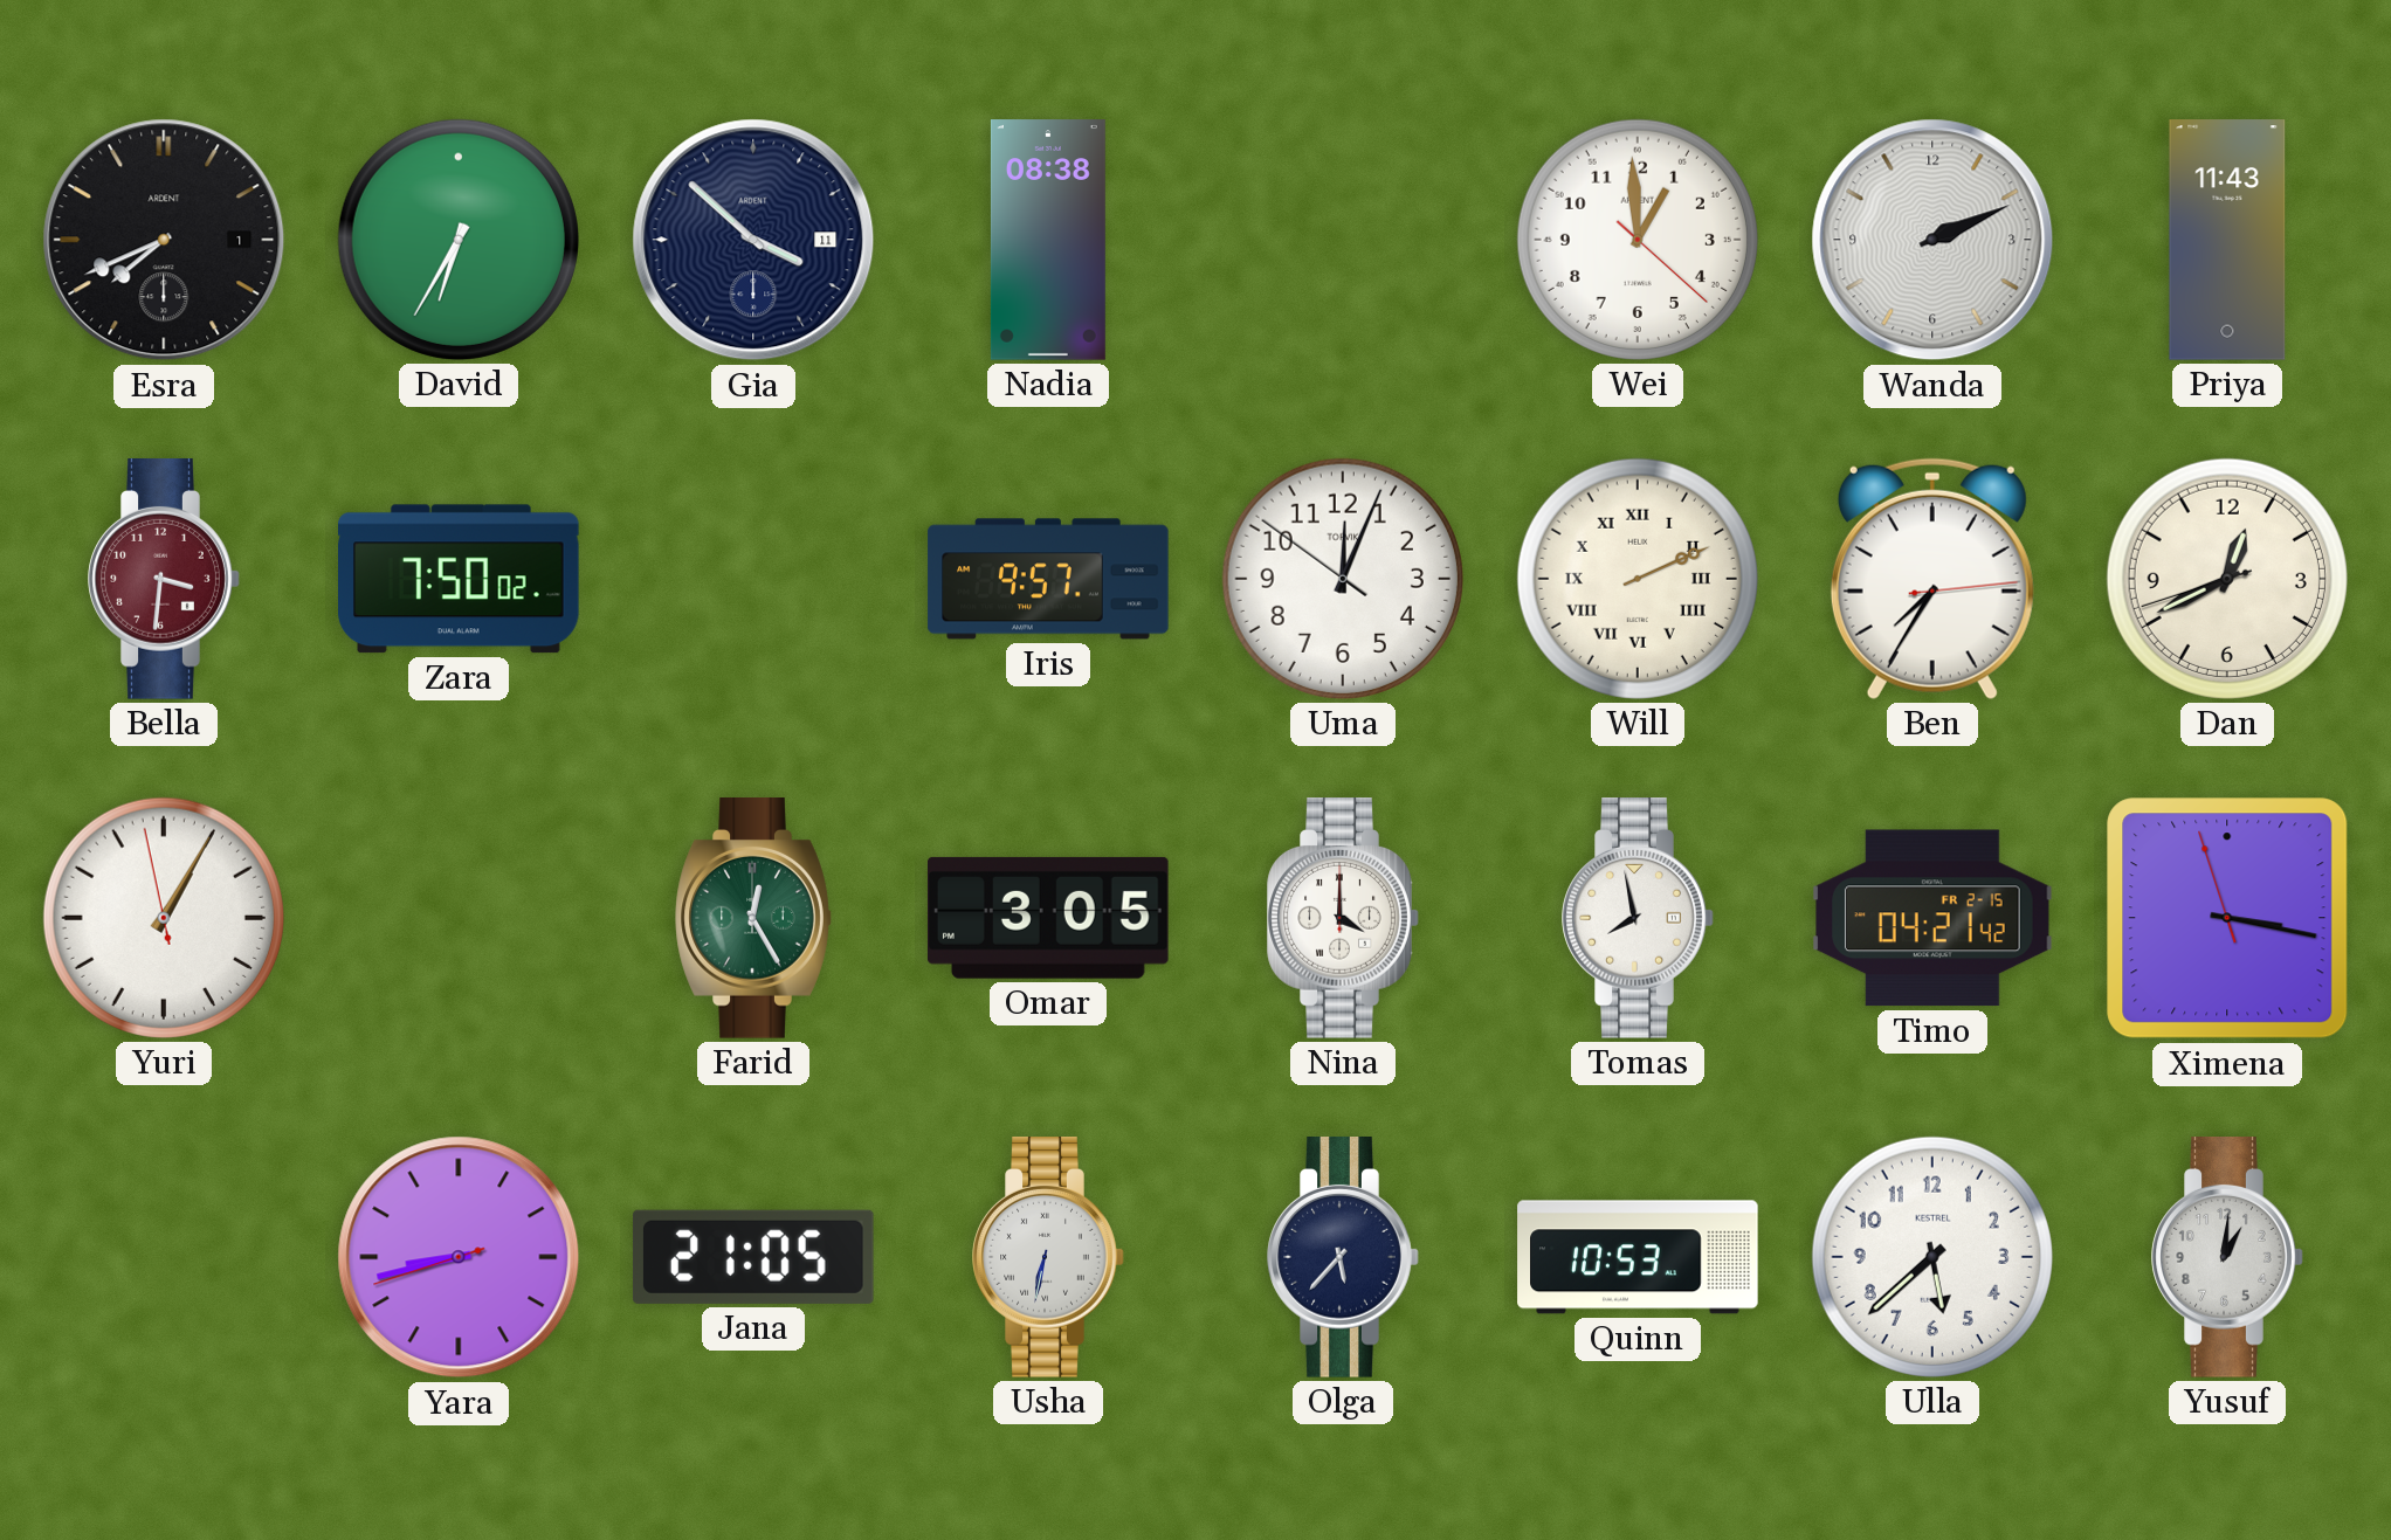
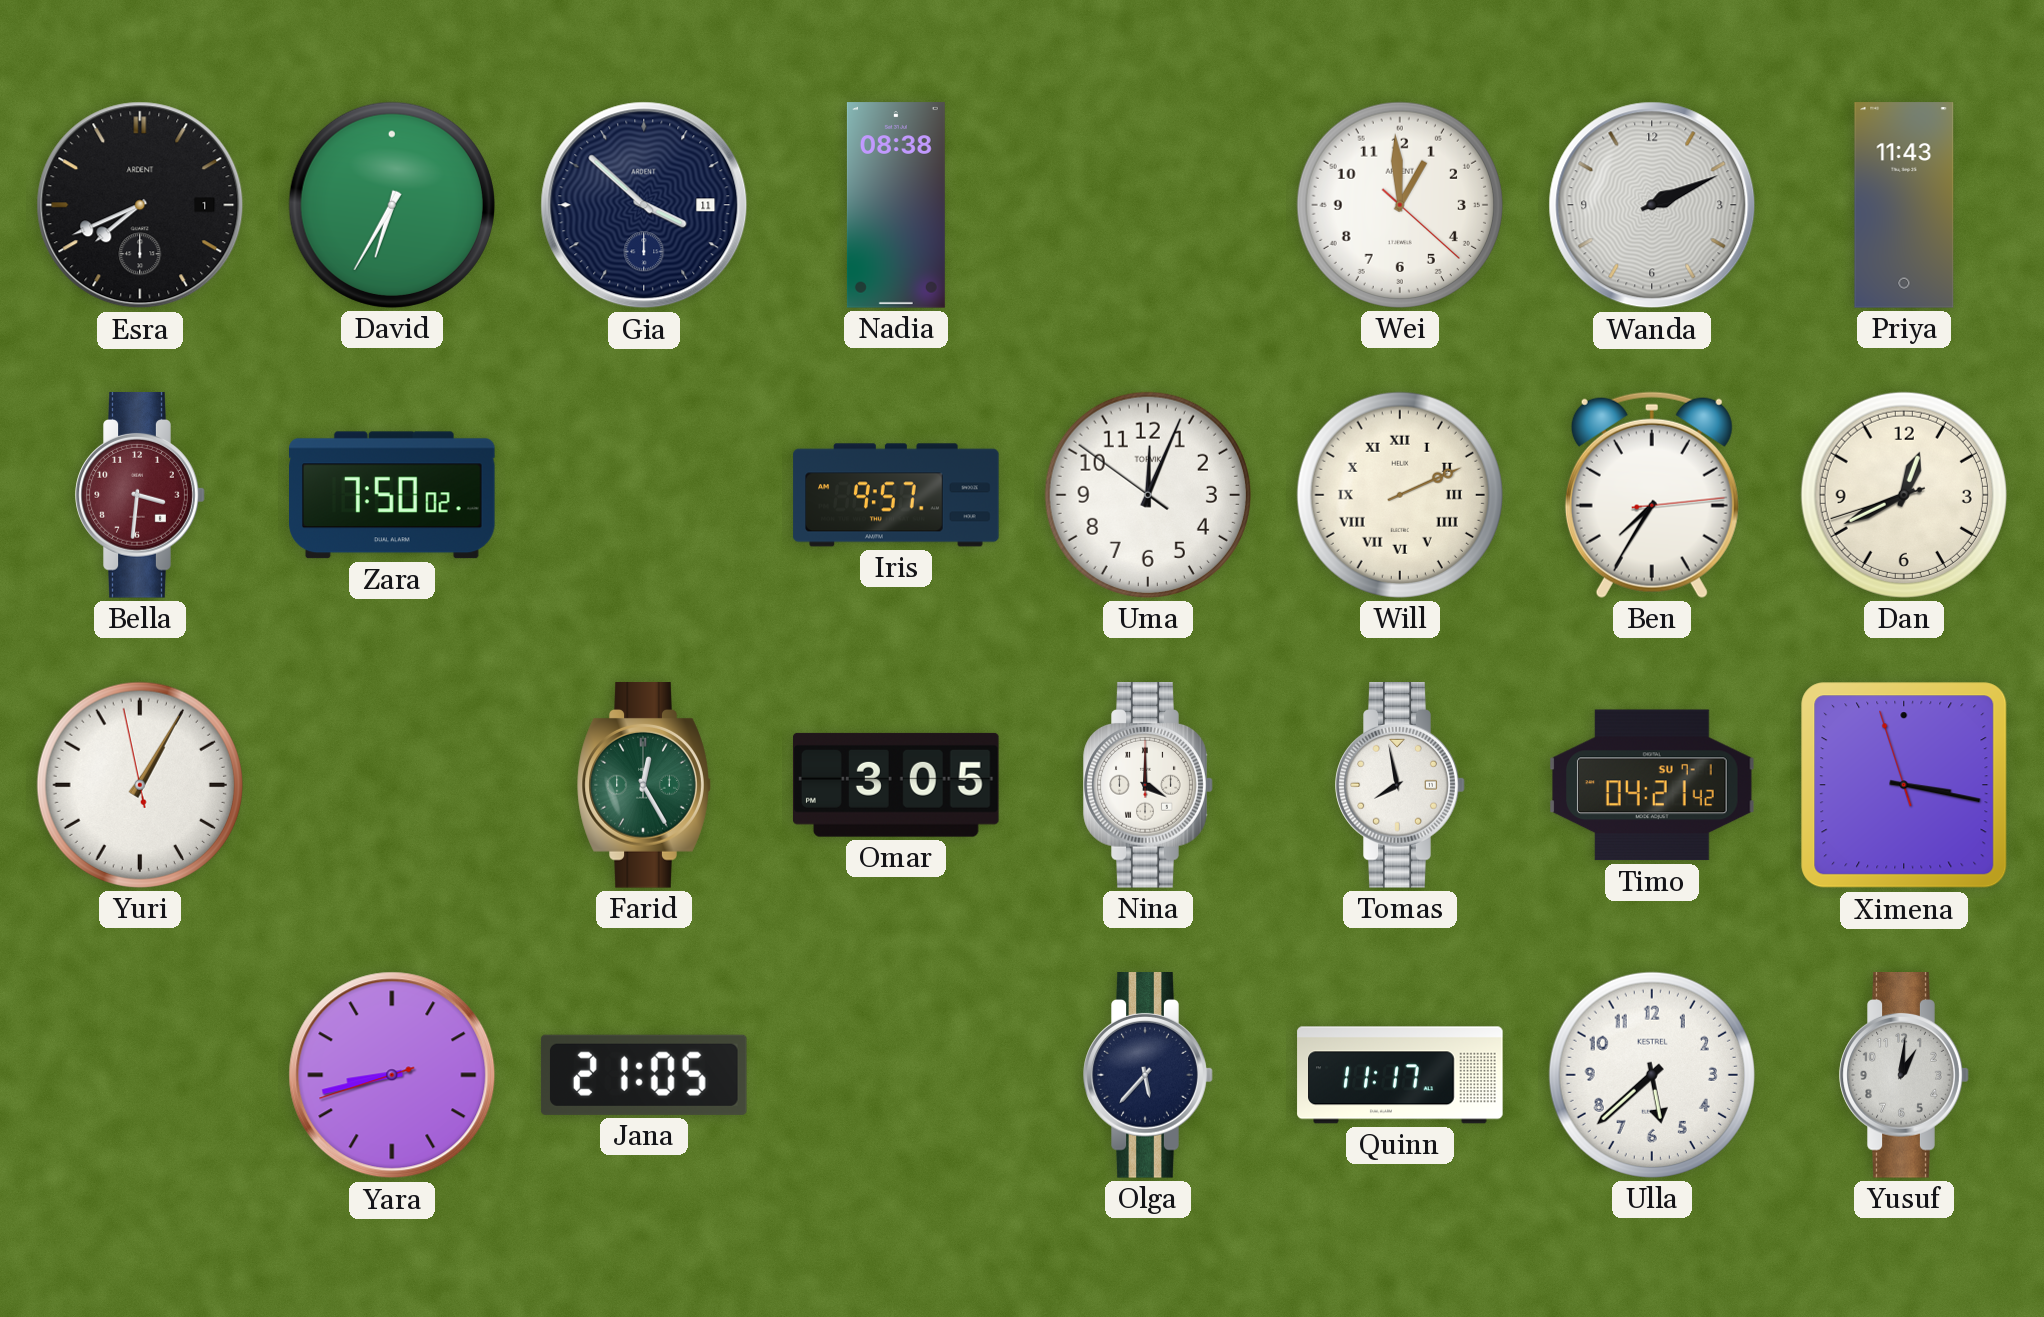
Timo date: FR 2-15 -> SU 7-1 (1653, 785)
Usha: 6:32 -> none (1048, 1257)
Quinn: 10:53 -> 11:17 (1400, 1075)
